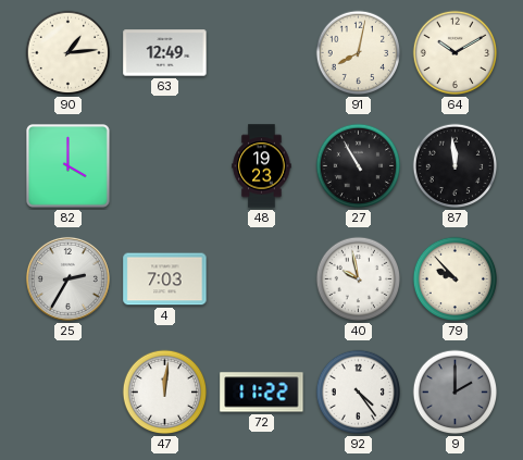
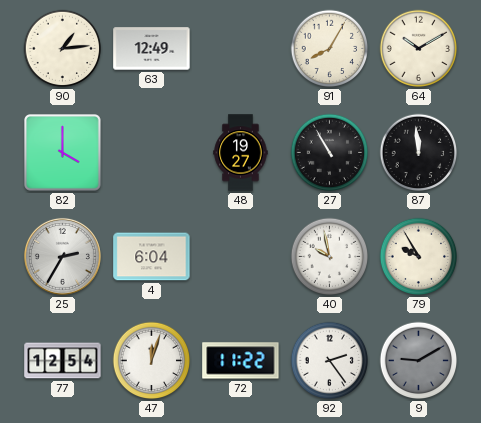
91: 8:02 -> 8:05 (330, 49)
48: 19:23 -> 19:27 (241, 153)
4: 7:03 -> 6:04 (152, 257)
79: 9:53 -> 9:55 (419, 257)
77: none -> 12:54 (63, 361)
47: 12:01 -> 12:03 (152, 361)
92: 4:24 -> 2:24 (330, 361)
9: 2:00 -> 9:10 (419, 361)
